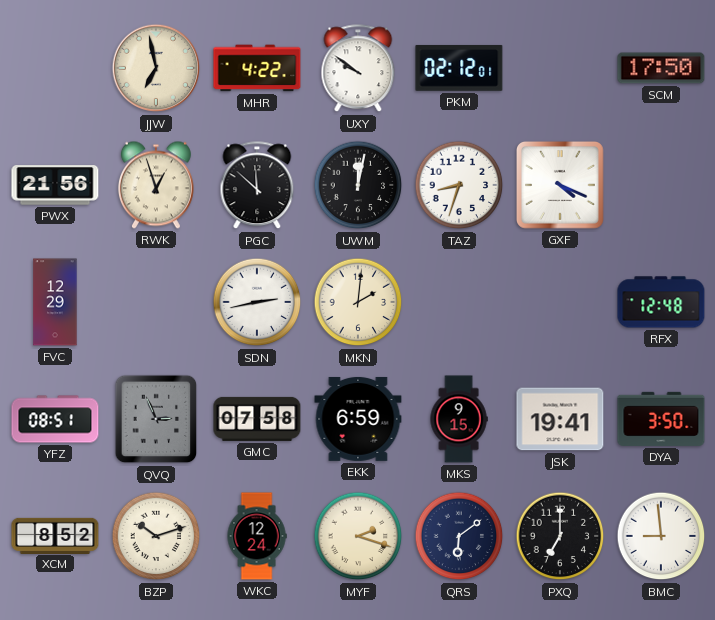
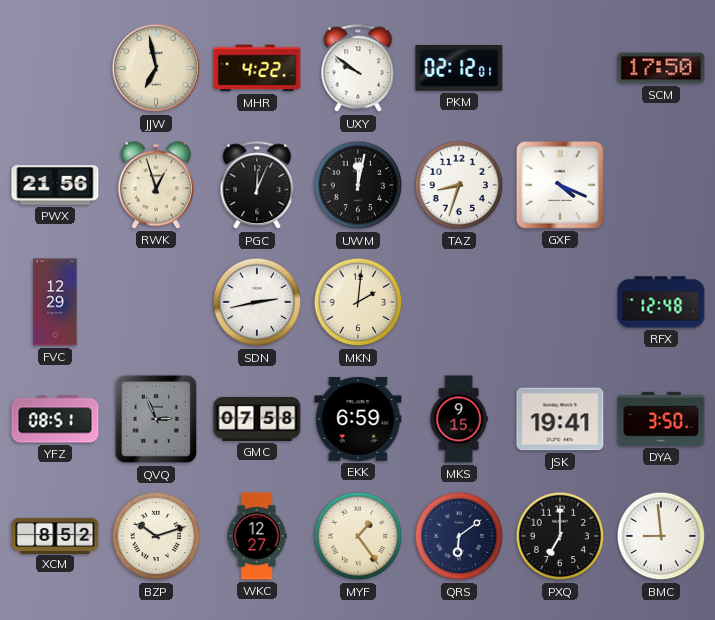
PGC: 11:52 -> 12:04 (257, 186)
WKC: 12:24 -> 12:27 (257, 536)
MYF: 2:18 -> 1:24 (358, 536)
